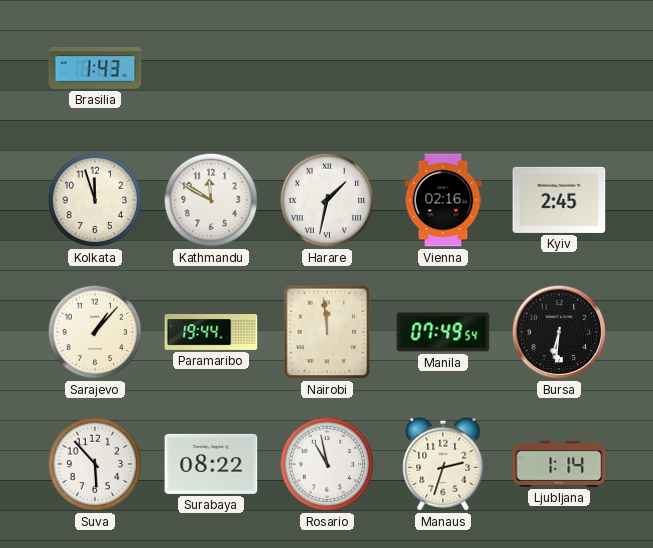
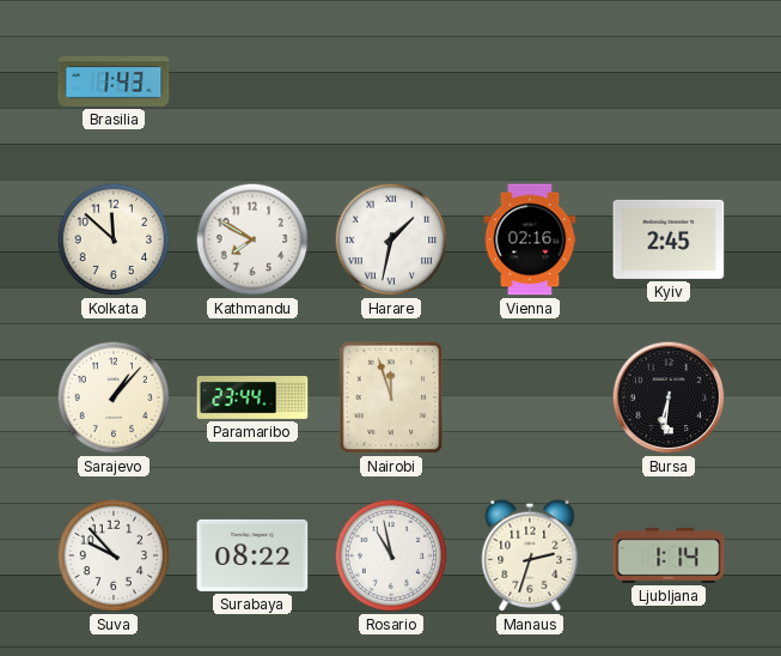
Kolkata: 11:57 -> 11:52 (114, 239)
Kathmandu: 11:50 -> 7:50 (252, 239)
Paramaribo: 19:44 -> 23:44 (252, 399)
Nairobi: 11:59 -> 11:57 (391, 397)
Manila: 07:49 -> none (443, 332)
Suva: 5:53 -> 9:53 (114, 555)
